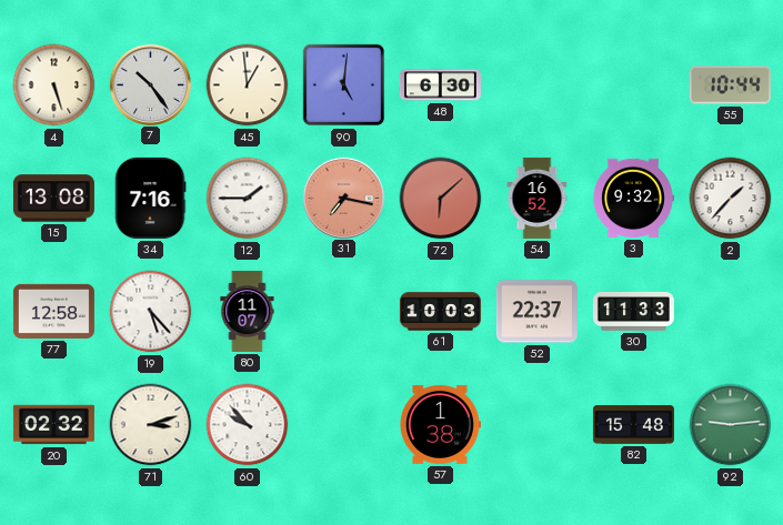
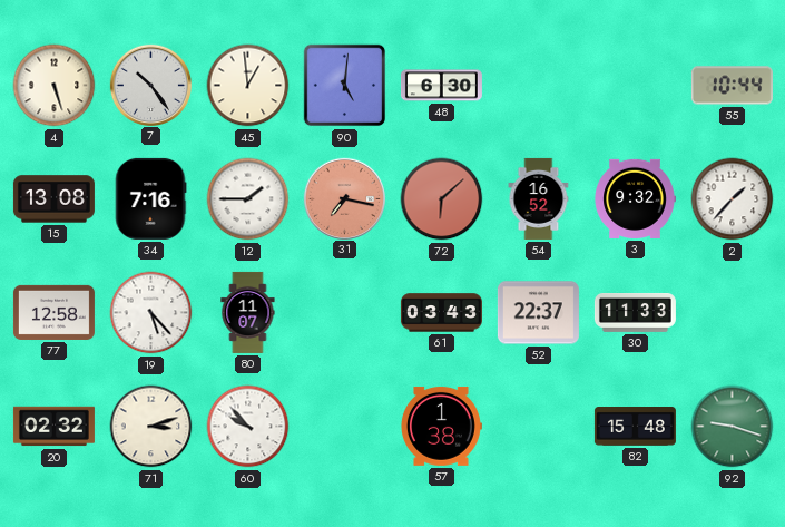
61: 10:03 -> 03:43 (441, 313)
92: 9:14 -> 9:18 (733, 427)
